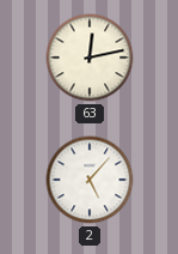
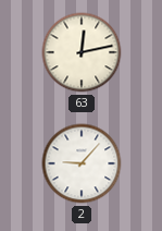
2: 5:07 -> 9:07 (82, 163)
